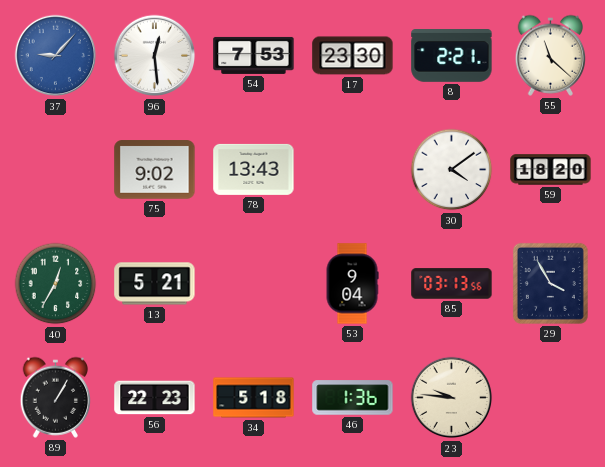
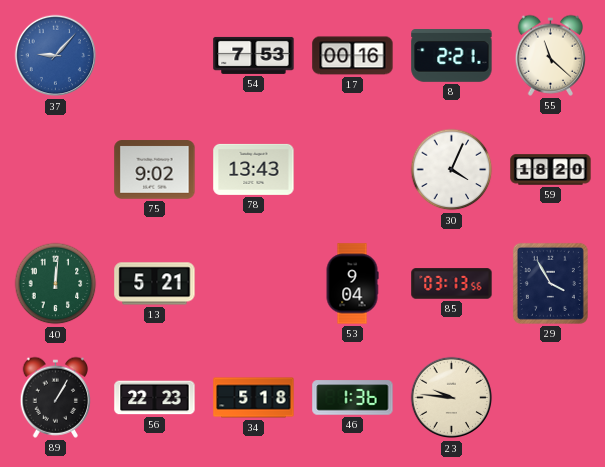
96: 12:29 -> none (155, 56)
17: 23:30 -> 00:16 (353, 56)
30: 4:09 -> 4:04 (452, 170)
40: 12:35 -> 12:01 (56, 284)
